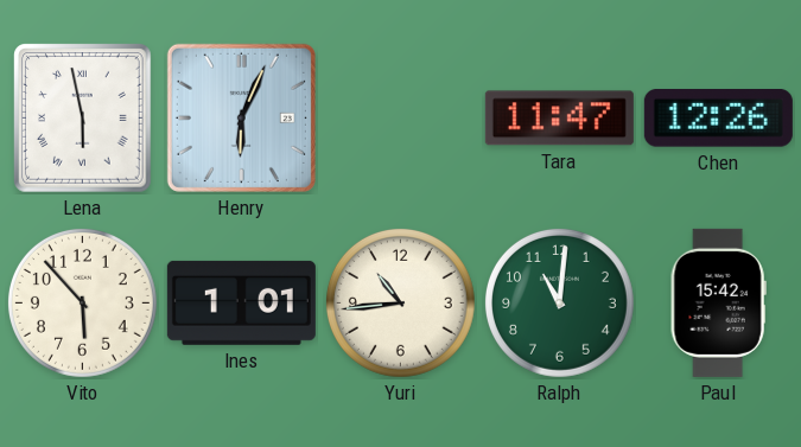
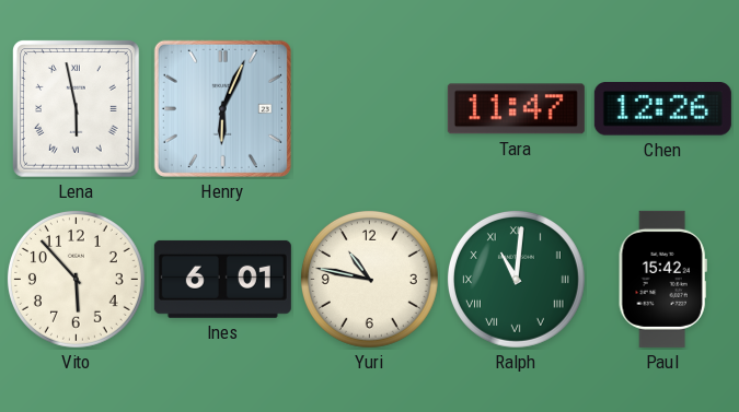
Ines: 1:01 -> 6:01 (222, 279)
Yuri: 10:44 -> 10:47 (369, 279)
Ralph numerals: Arabic -> Roman (516, 279)
